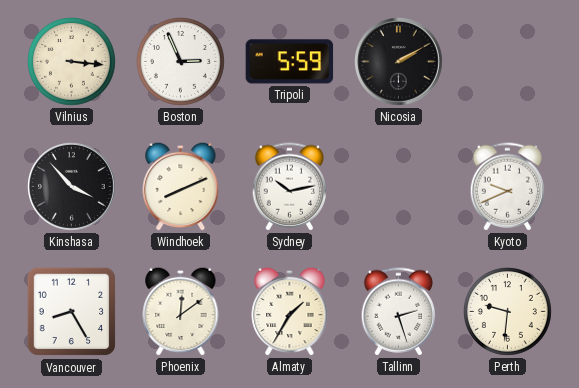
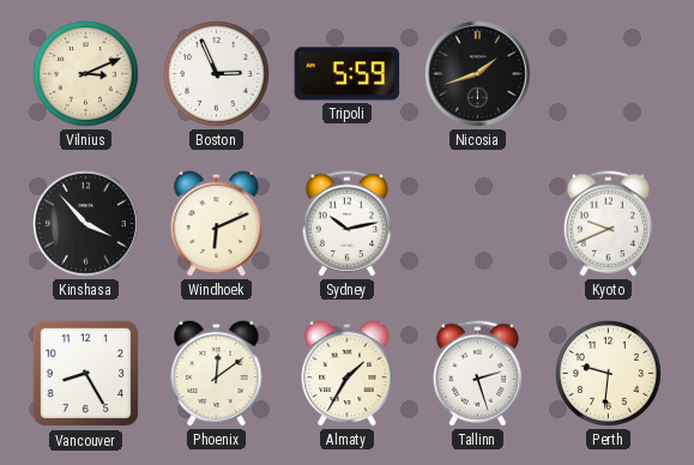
Vilnius: 3:16 -> 3:11 (86, 74)
Nicosia: 2:10 -> 1:42 (478, 74)
Windhoek: 8:11 -> 6:11 (217, 223)
